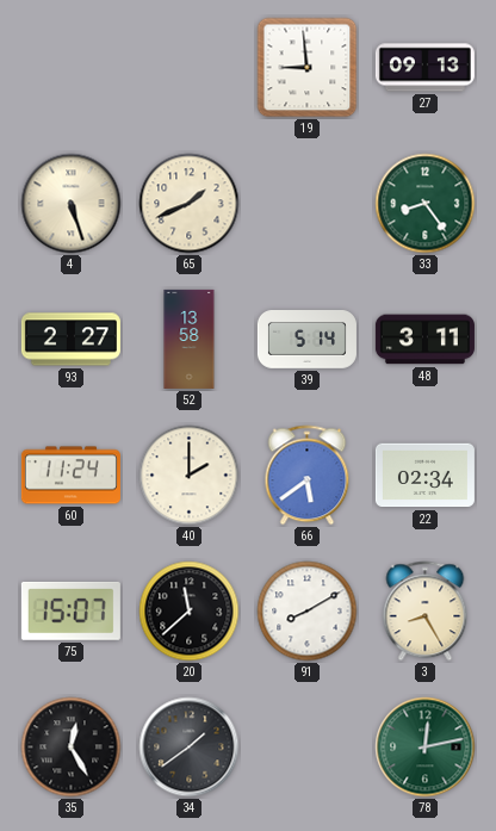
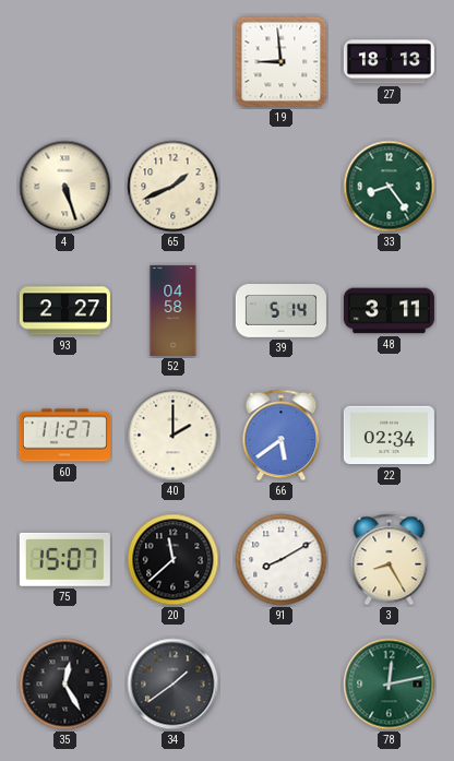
27: 09:13 -> 18:13 (389, 62)
52: 13:58 -> 04:58 (174, 310)
60: 11:24 -> 11:27 (64, 436)
